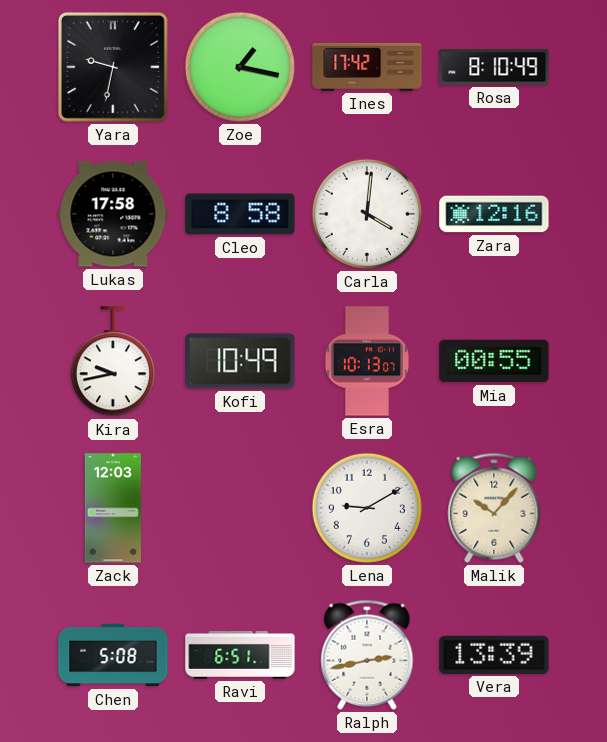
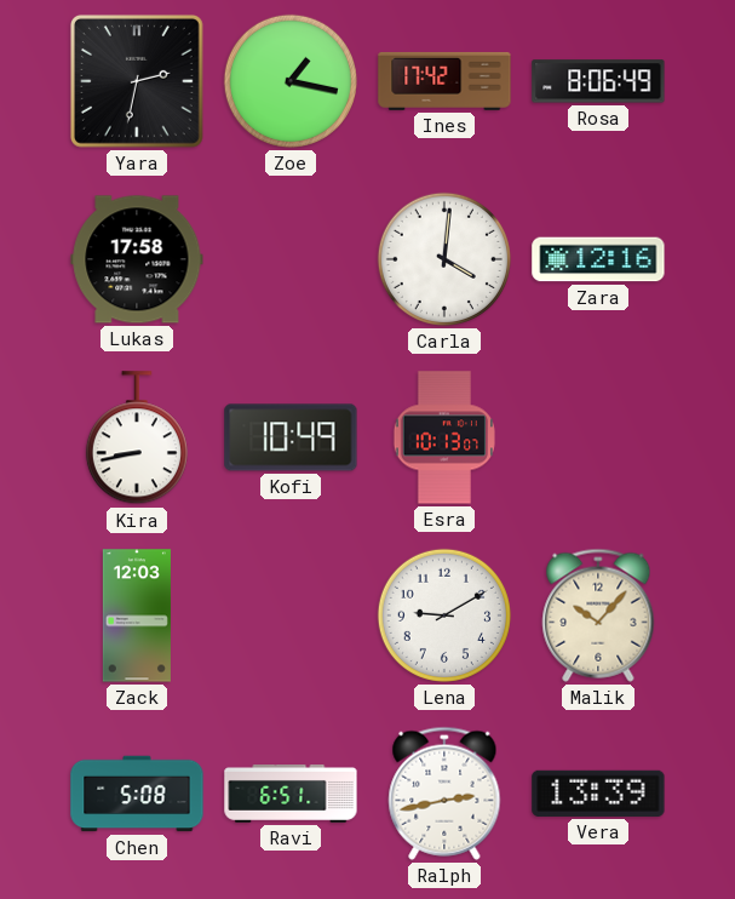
Yara: 9:32 -> 2:32 (137, 81)
Rosa: 8:10 -> 8:06 (598, 81)
Cleo: 8:58 -> none (240, 214)
Kira: 9:43 -> 8:43 (137, 439)
Mia: 00:55 -> none (494, 361)
